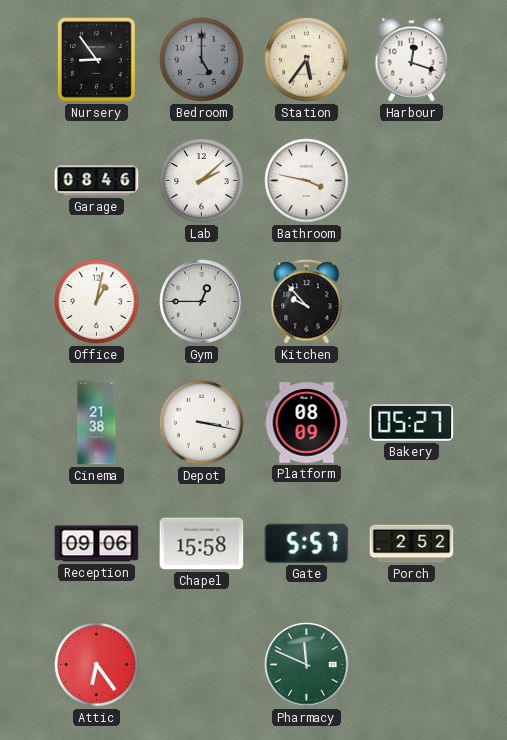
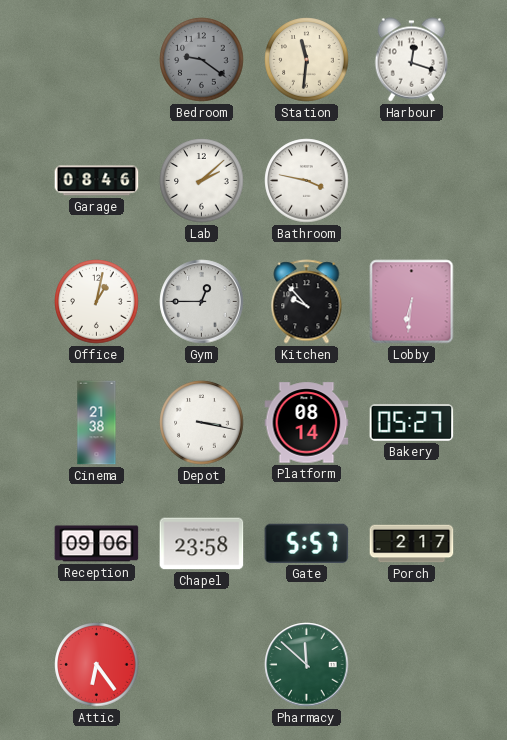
Nursery: 8:54 -> none (97, 60)
Bedroom: 5:00 -> 9:21 (202, 60)
Station: 5:36 -> 11:31 (307, 60)
Lobby: none -> 6:31 (412, 302)
Platform: 08:09 -> 08:14 (307, 423)
Chapel: 15:58 -> 23:58 (202, 544)
Porch: 2:52 -> 2:17 (412, 544)
Pharmacy: 11:49 -> 11:52 (307, 665)
